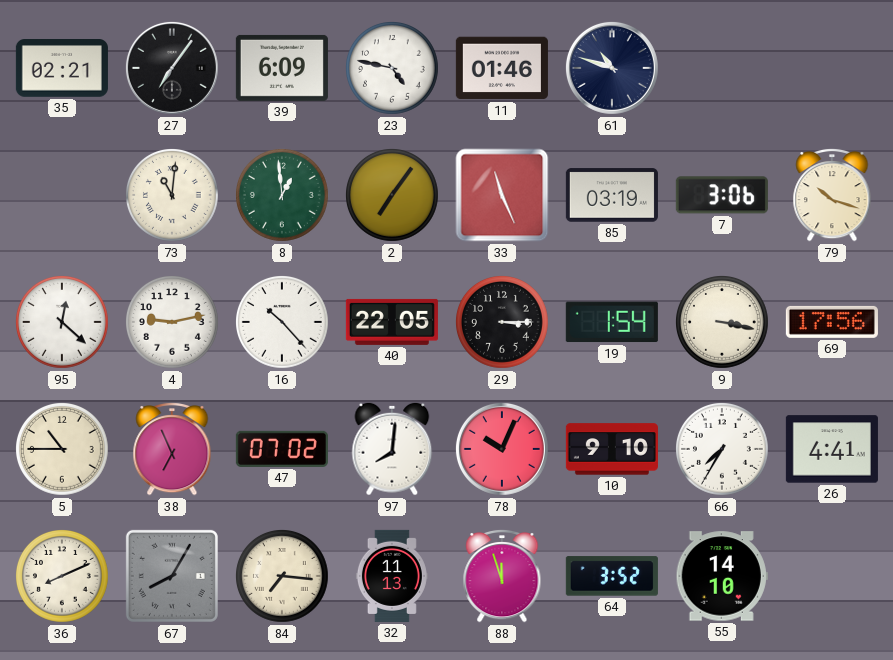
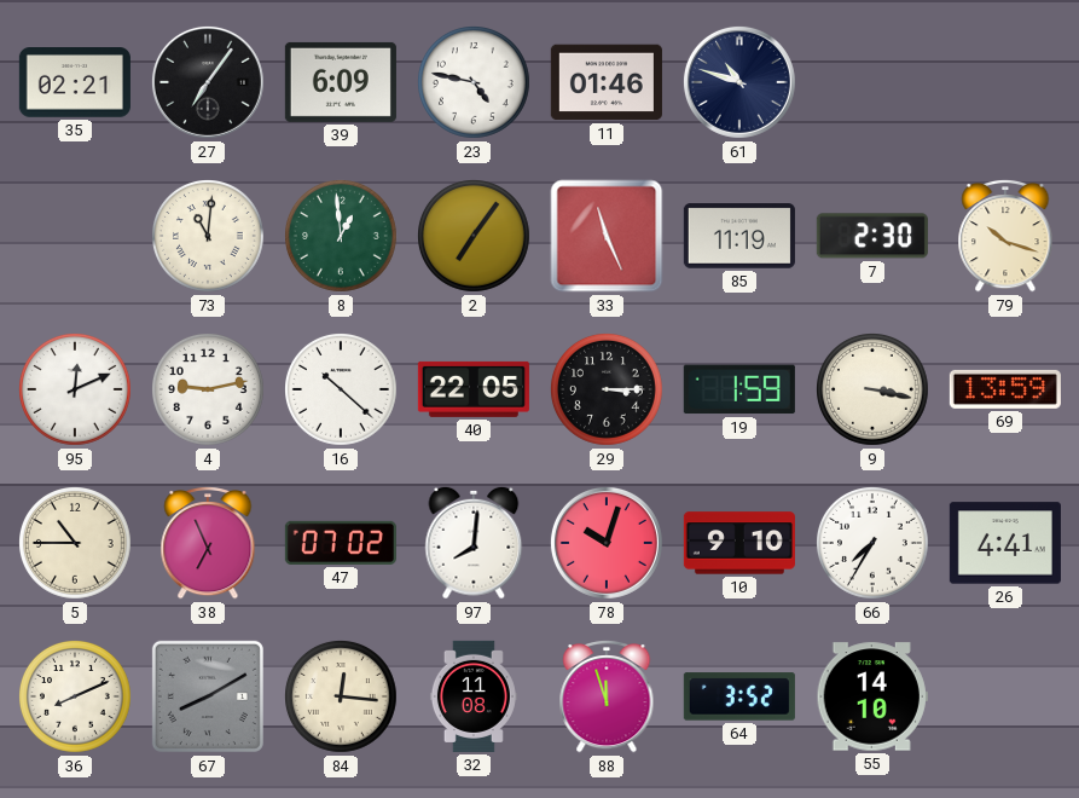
85: 03:19 -> 11:19 (739, 236)
7: 3:06 -> 2:30 (872, 236)
95: 12:22 -> 12:11 (76, 391)
16: 10:23 -> 10:22 (342, 391)
19: 1:54 -> 1:59 (739, 389)
69: 17:56 -> 13:59 (1005, 389)
78: 10:04 -> 10:03 (607, 543)
67: 8:05 -> 8:10 (208, 696)
84: 7:16 -> 12:16 (342, 698)
32: 11:13 -> 11:08 (474, 696)
